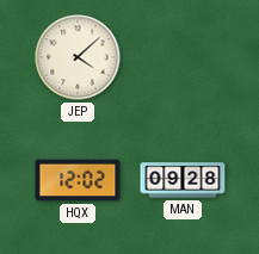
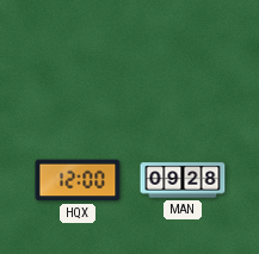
JEP: 4:08 -> none (78, 57)
HQX: 12:02 -> 12:00 (78, 180)
